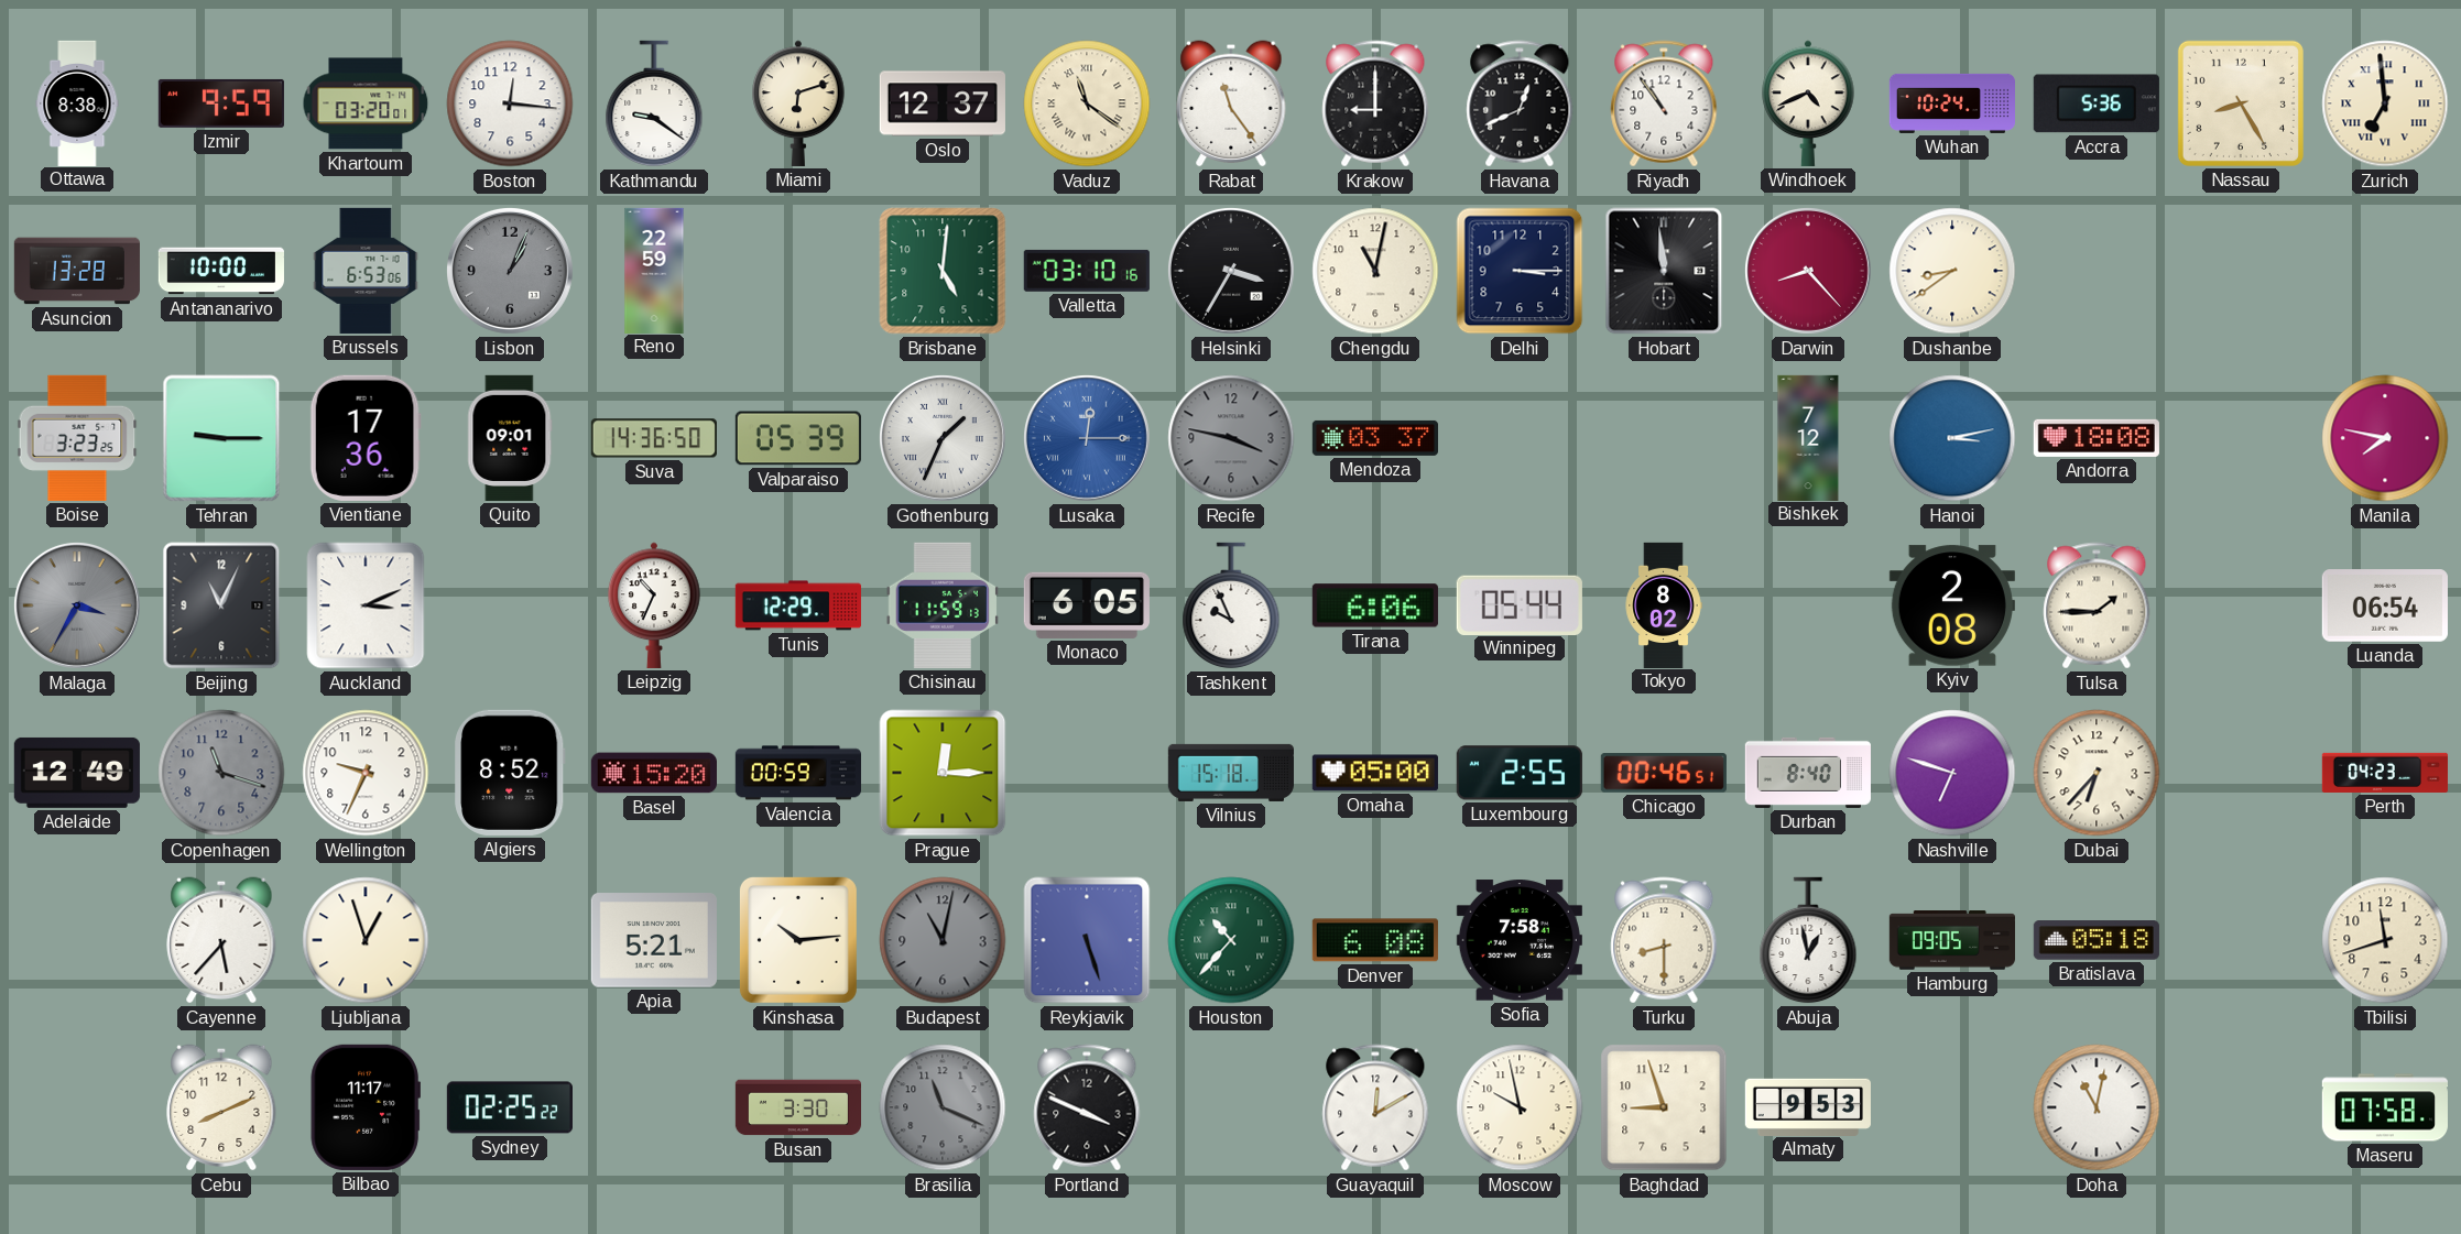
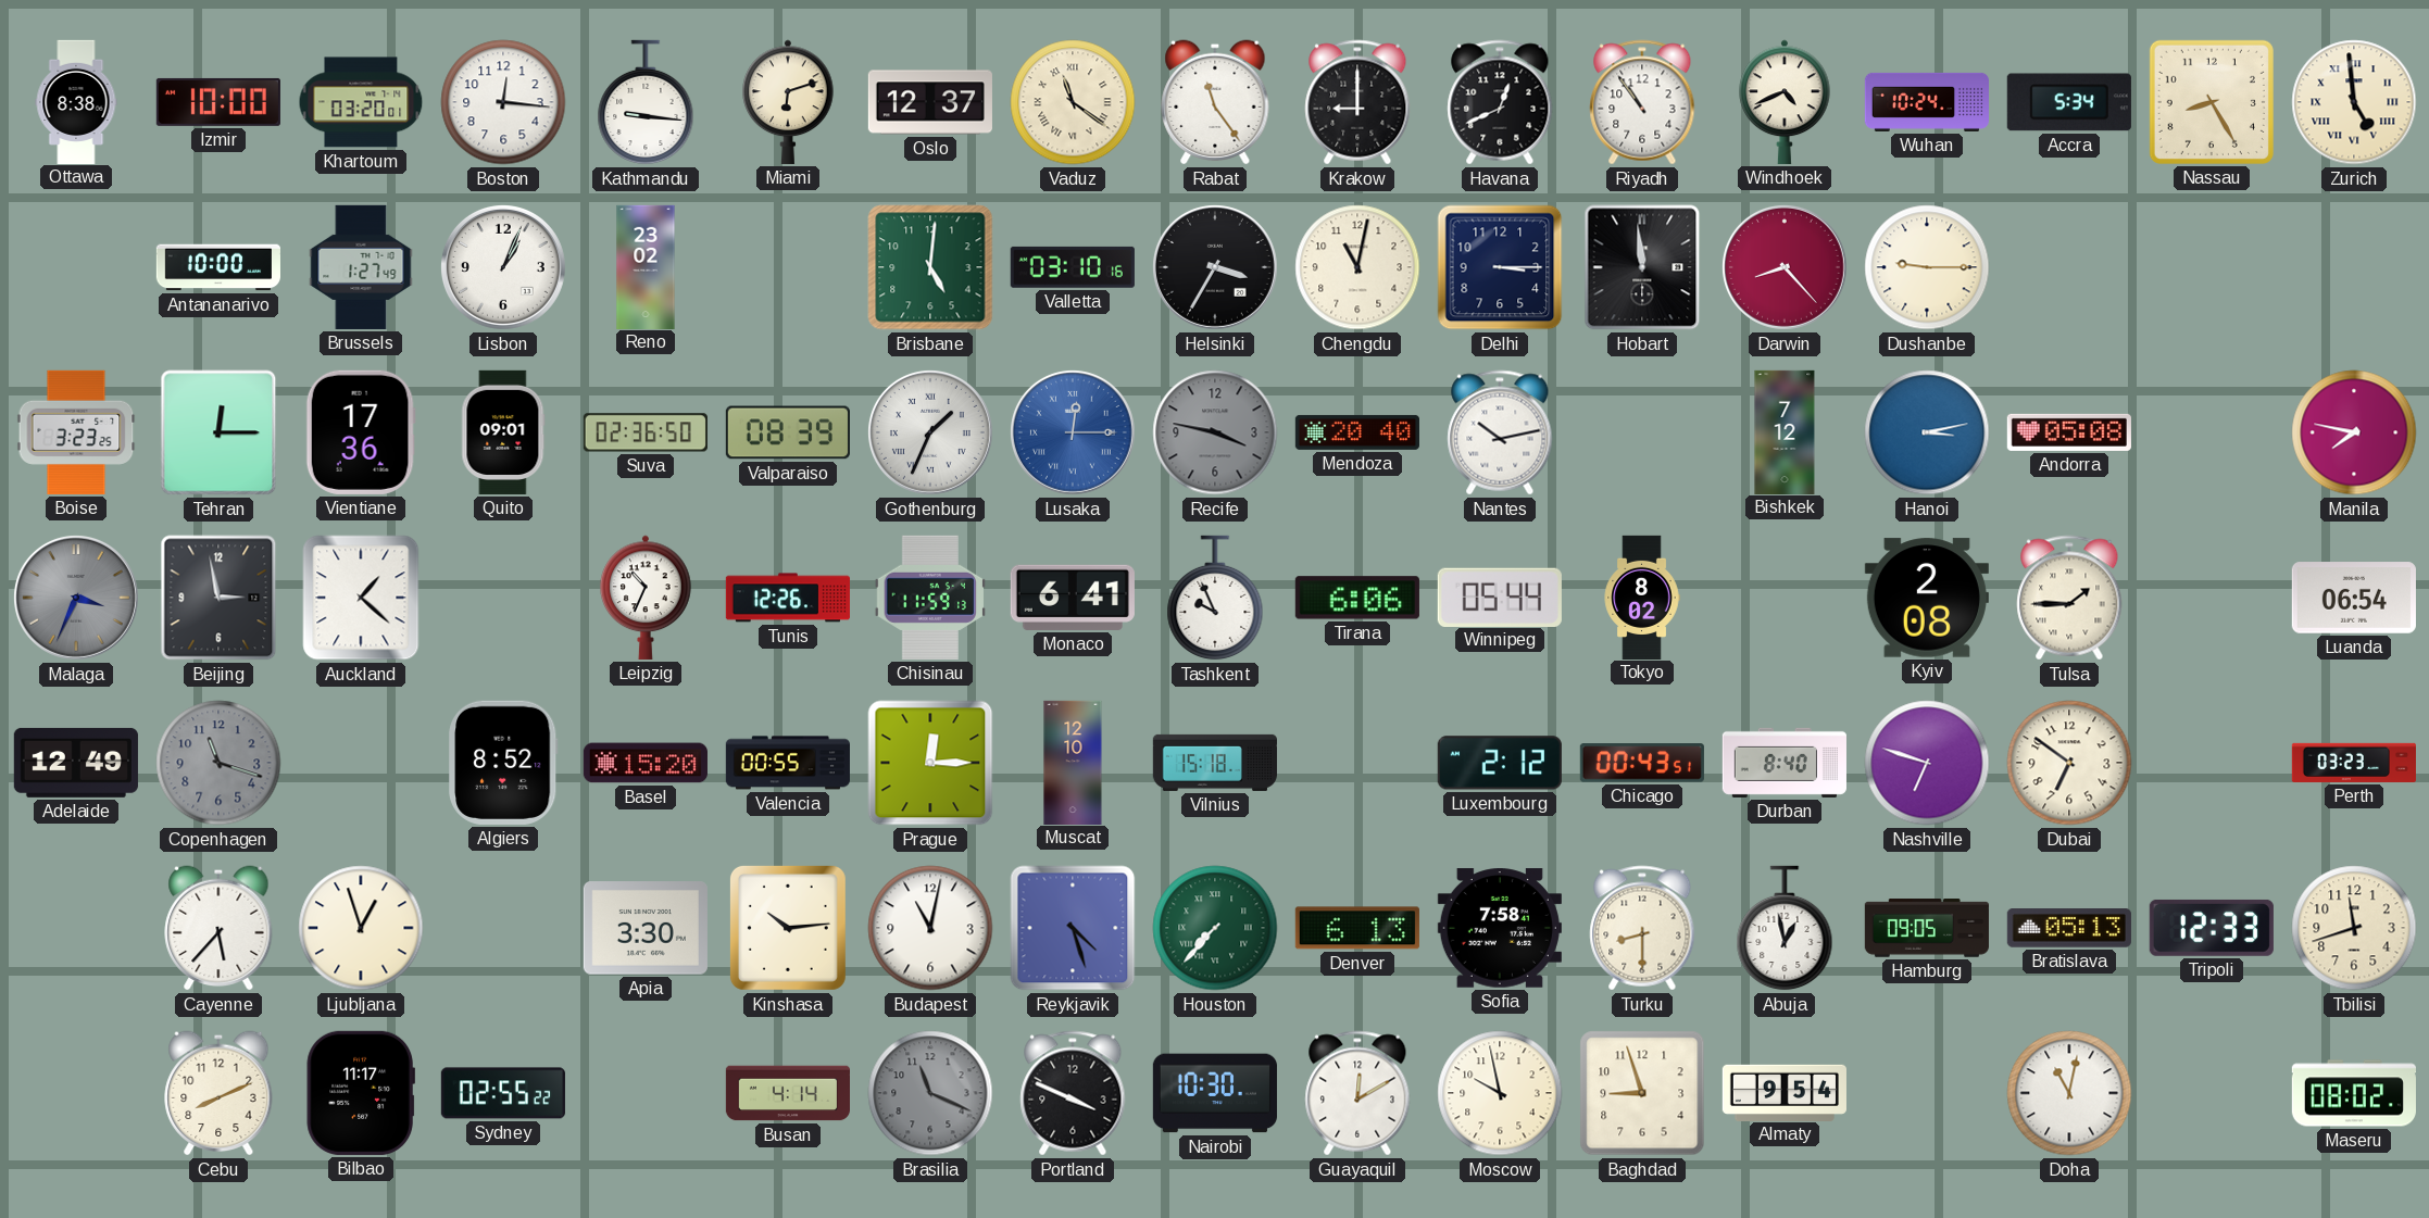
Izmir: 9:59 -> 10:00 (218, 102)
Kathmandu: 9:21 -> 9:16 (646, 102)
Accra: 5:36 -> 5:34 (2069, 102)
Zurich: 6:59 -> 4:59 (2354, 102)
Asuncion: 13:28 -> none (77, 271)
Brussels: 6:53 -> 1:27 (361, 267)
Lisbon dial: grey -> white (503, 267)
Reno: 22:59 -> 23:02 (646, 266)
Dushanbe: 8:39 -> 9:15 (1927, 267)
Tehran: 9:15 -> 12:15 (218, 432)
Suva: 14:36 -> 02:36 (646, 432)
Valparaiso: 05:39 -> 08:39 (788, 432)
Mendoza: 03:37 -> 20:40 (1357, 432)
Nantes: none -> 10:13 (1500, 432)
Andorra: 18:08 -> 05:08 (2069, 432)
Malaga: 3:35 -> 3:34 (76, 598)
Beijing: 11:04 -> 2:58 (218, 598)
Auckland: 3:11 -> 1:22 (361, 598)
Tunis: 12:29 -> 12:26 (788, 598)
Monaco: 6:05 -> 6:41 (1073, 598)
Wellington: 9:34 -> none (366, 773)
Valencia: 00:59 -> 00:55 (788, 763)
Muscat: none -> 12:10 (1073, 762)
Omaha: 05:00 -> none (1375, 773)
Luxembourg: 2:55 -> 2:12 (1500, 763)
Chicago: 00:46 -> 00:43 (1642, 763)
Dubai: 6:37 -> 6:51 (2069, 763)
Perth: 04:23 -> 03:23 (2353, 763)
Apia: 5:21 -> 3:30 (646, 928)
Budapest dial: grey -> white (930, 928)
Reykjavik: 5:27 -> 4:27 (1073, 928)
Houston: 10:37 -> 7:37 (1215, 928)
Denver: 6:08 -> 6:13 (1357, 928)
Bratislava: 05:18 -> 05:13 (2069, 929)
Tripoli: none -> 12:33 (2212, 928)
Sydney: 02:25 -> 02:55 (503, 1093)
Busan: 3:30 -> 4:14 (787, 1093)
Nairobi: none -> 10:30 (1215, 1093)
Almaty: 9:53 -> 9:54 (1785, 1092)
Maseru: 07:58 -> 08:02 (2354, 1093)
